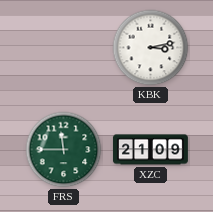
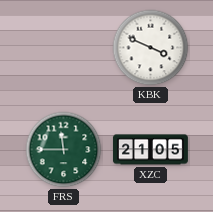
KBK: 3:13 -> 3:49 (151, 48)
XZC: 21:09 -> 21:05 (150, 150)
